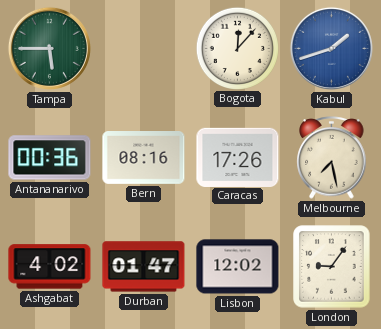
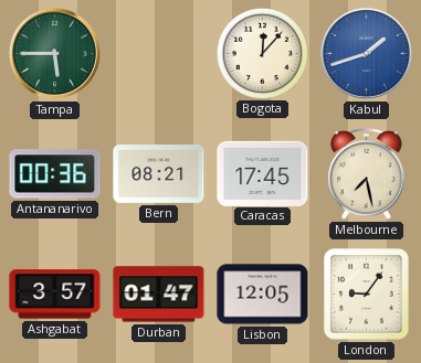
Bern: 08:16 -> 08:21 (159, 174)
Caracas: 17:26 -> 17:45 (263, 173)
Ashgabat: 4:02 -> 3:57 (55, 295)
Lisbon: 12:02 -> 12:05 (263, 295)
